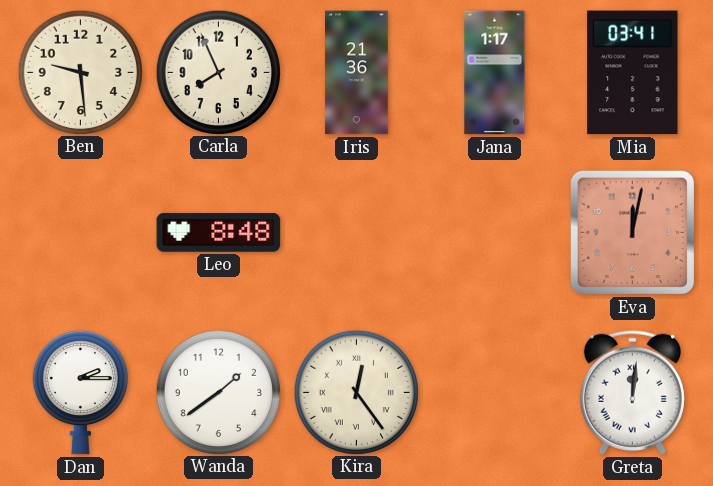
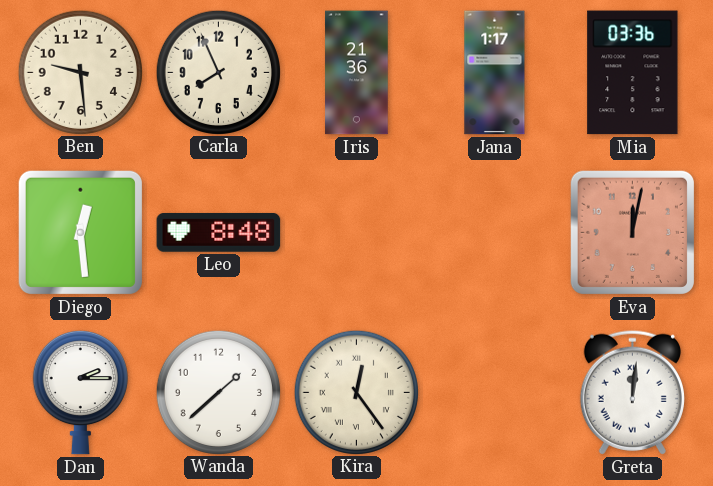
Mia: 03:41 -> 03:36 (633, 73)
Diego: none -> 12:29 (80, 232)
Wanda: 1:39 -> 1:38 (218, 392)
